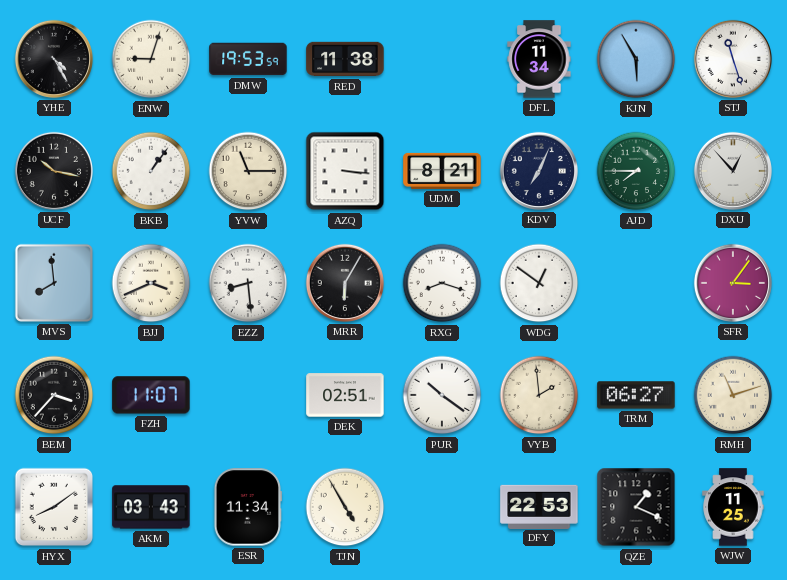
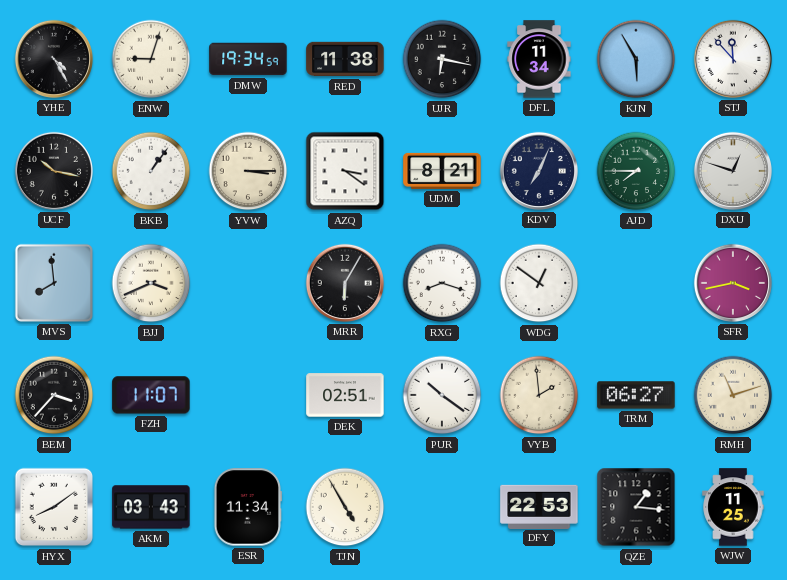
DMW: 19:53 -> 19:34 (248, 59)
UJR: none -> 6:17 (442, 59)
STJ: 11:27 -> 11:53 (733, 59)
YVW: 11:15 -> 3:15 (248, 171)
AZQ: 3:16 -> 3:21 (345, 171)
DXU: 12:53 -> 12:48 (733, 171)
EZZ: 8:29 -> none (248, 283)
SFR: 3:06 -> 3:43 (733, 283)
QZE: 1:19 -> 1:16 (636, 507)
